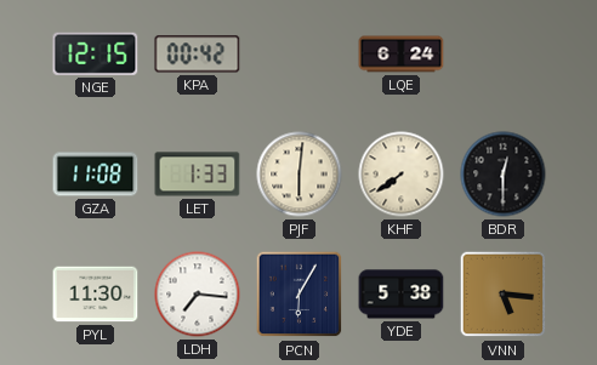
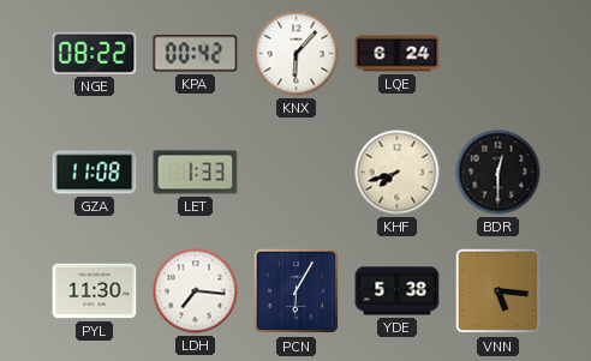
NGE: 12:15 -> 08:22 (95, 53)
KNX: none -> 6:07 (297, 54)
PJF: 6:01 -> none (300, 175)
KHF: 7:39 -> 7:42 (398, 173)
